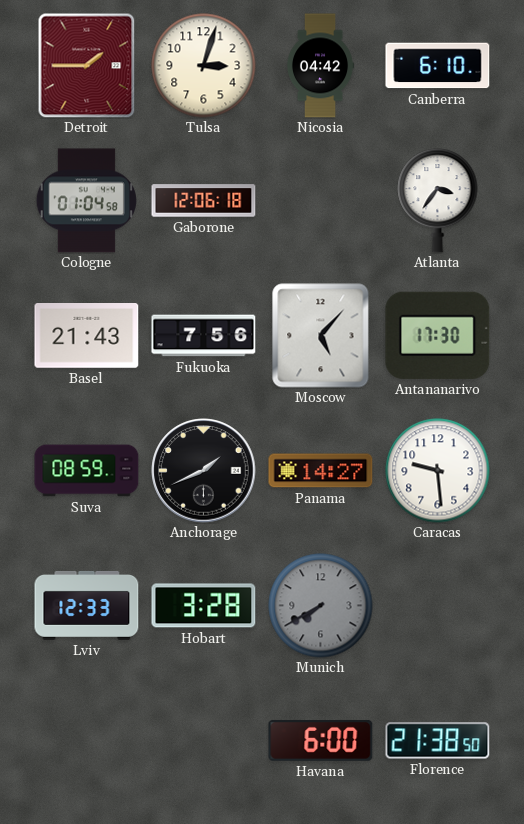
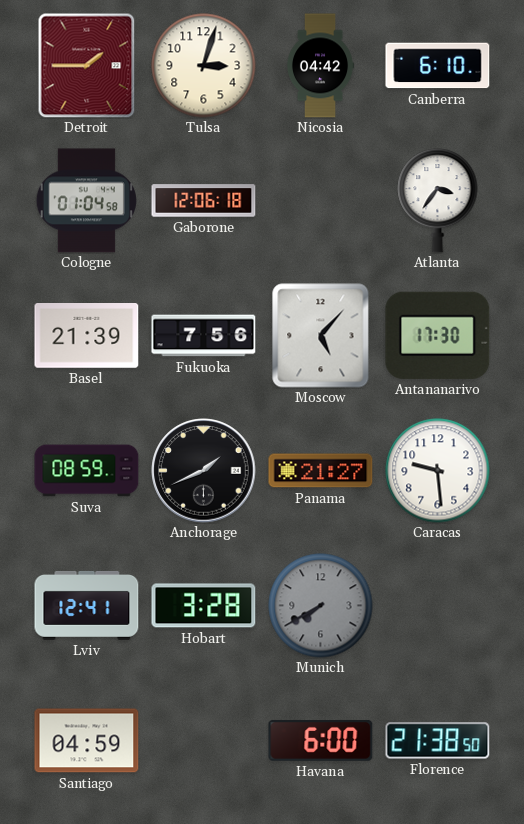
Basel: 21:43 -> 21:39 (87, 336)
Panama: 14:27 -> 21:27 (321, 471)
Lviv: 12:33 -> 12:41 (87, 605)
Santiago: none -> 04:59 (87, 741)
